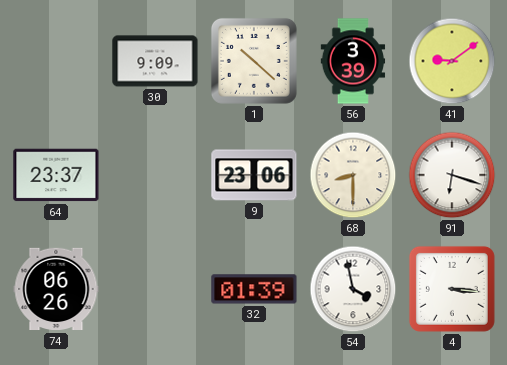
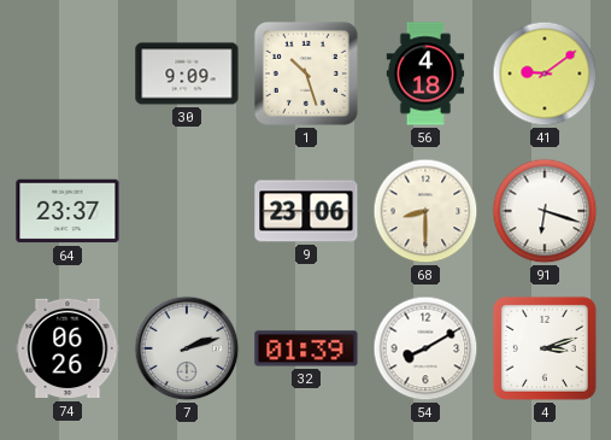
1: 10:22 -> 10:27 (306, 74)
56: 3:39 -> 4:18 (425, 74)
7: none -> 2:12 (187, 348)
54: 3:58 -> 8:10 (425, 348)
4: 3:16 -> 3:12 (545, 348)
